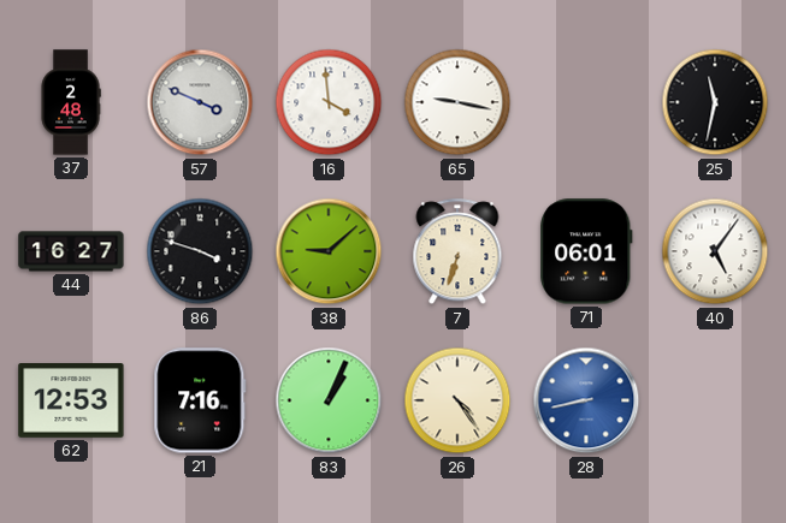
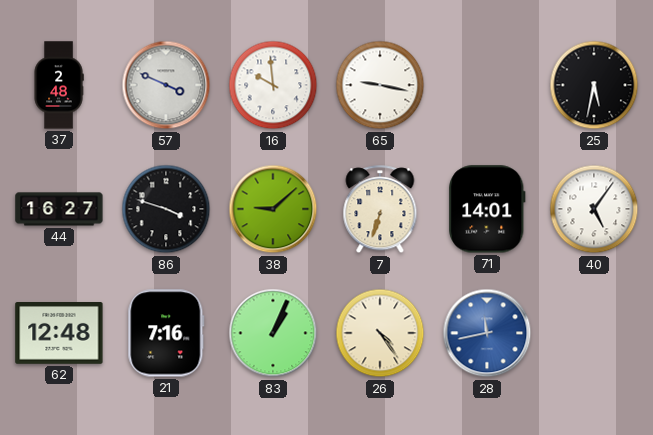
16: 3:59 -> 9:59 (273, 85)
25: 11:32 -> 5:32 (594, 85)
71: 06:01 -> 14:01 (487, 209)
62: 12:53 -> 12:48 (59, 334)
28: 8:43 -> 11:43 (487, 333)
